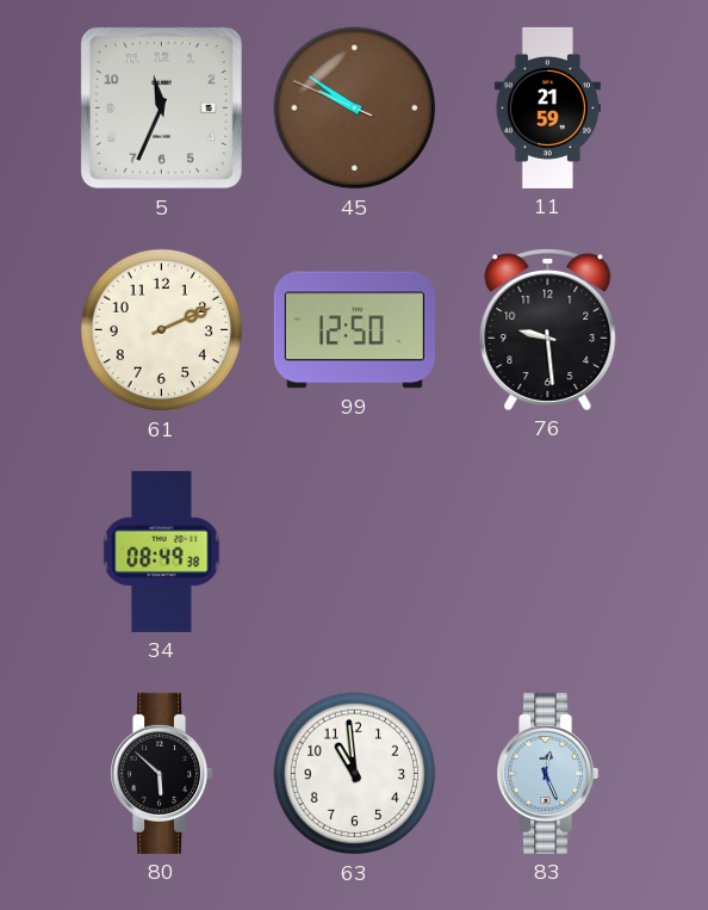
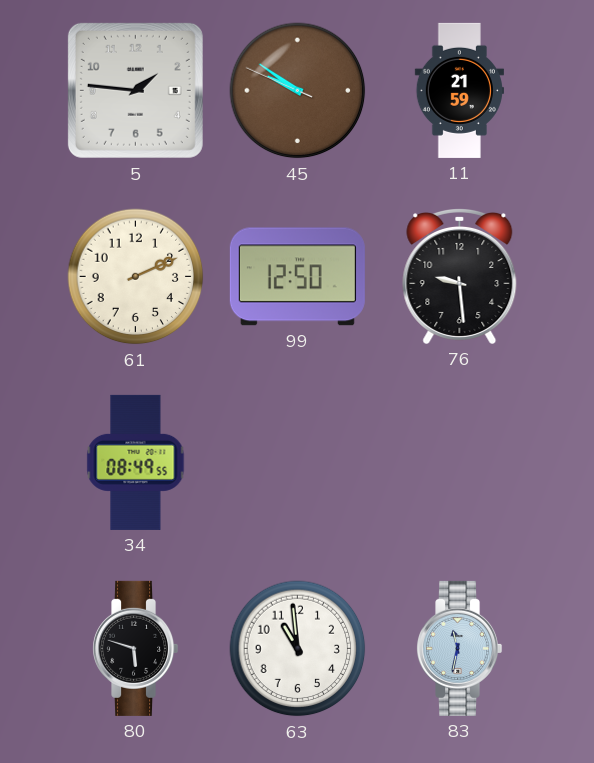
5: 11:34 -> 1:46 (135, 90)
34: 08:49:38 -> 08:49:55 (136, 462)
80: 5:52 -> 5:48 (136, 648)
83: 12:26 -> 11:32 (460, 648)
